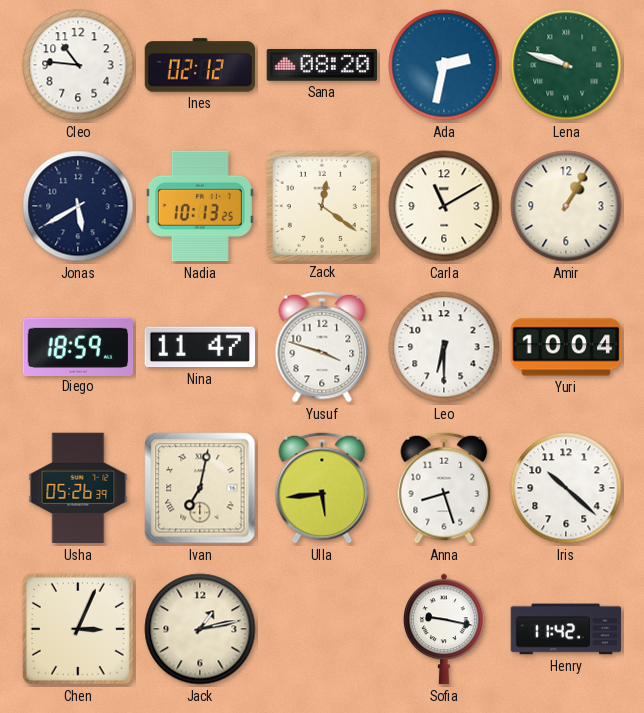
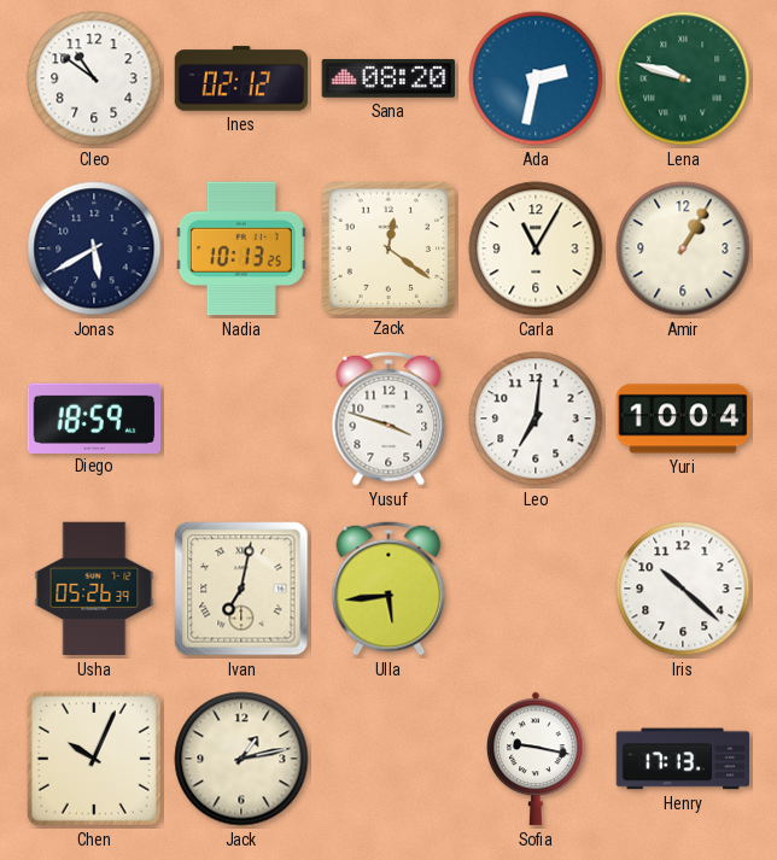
Cleo: 10:46 -> 10:51 (94, 78)
Carla: 11:10 -> 11:05 (536, 248)
Nina: 11:47 -> none (200, 347)
Leo: 6:30 -> 7:01 (536, 419)
Anna: 8:27 -> none (444, 488)
Chen: 3:04 -> 10:04 (94, 759)
Henry: 11:42 -> 17:13 (683, 759)
